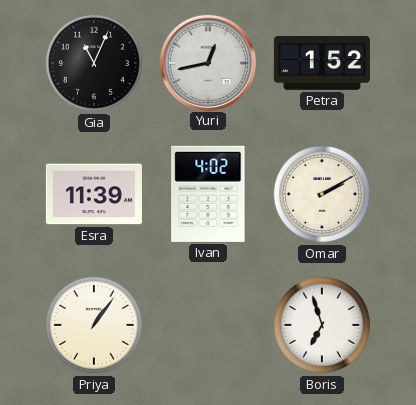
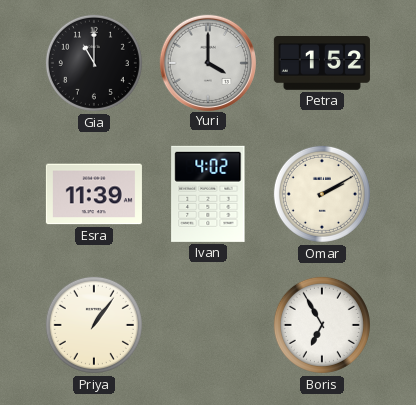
Gia: 11:04 -> 11:00 (94, 63)
Yuri: 12:43 -> 4:00 (207, 62)
Boris: 6:57 -> 6:55 (322, 325)
